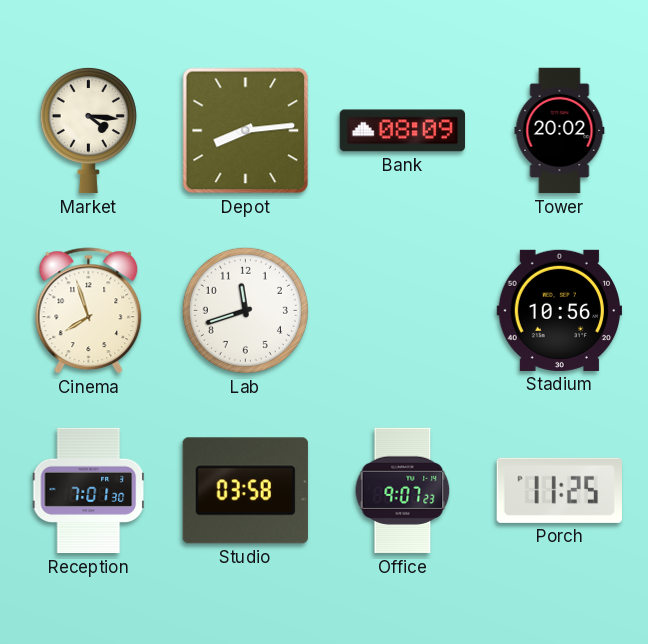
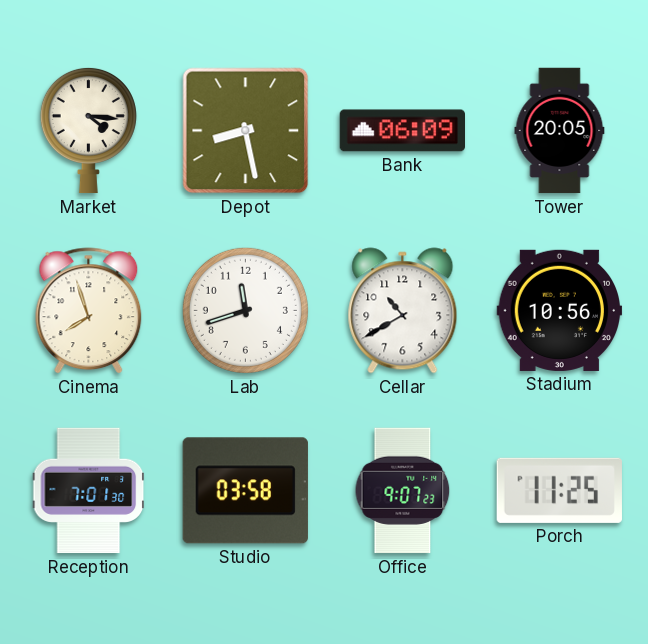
Depot: 8:14 -> 8:28 (246, 131)
Bank: 08:09 -> 06:09 (402, 131)
Tower: 20:02 -> 20:05 (560, 131)
Cellar: none -> 10:40 (403, 311)
